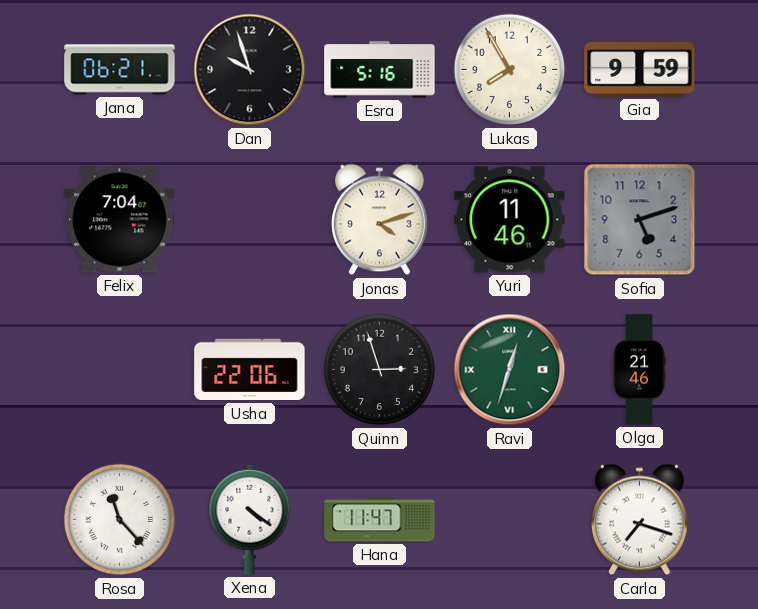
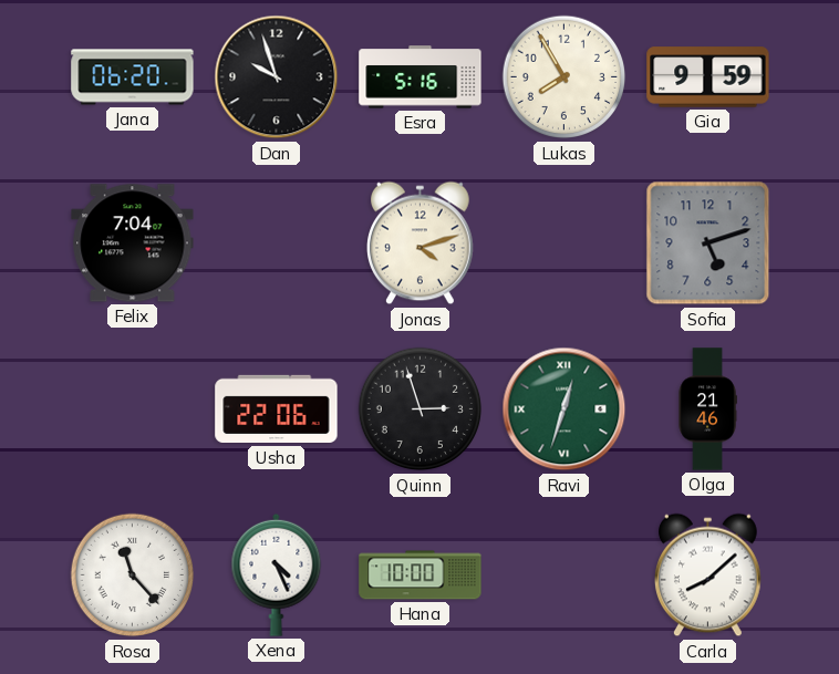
Jana: 06:21 -> 06:20 (133, 77)
Yuri: 11:46 -> none (510, 220)
Xena: 4:21 -> 4:26 (277, 574)
Hana: 11:47 -> 10:00 (421, 576)
Carla: 7:18 -> 8:08 (708, 576)
